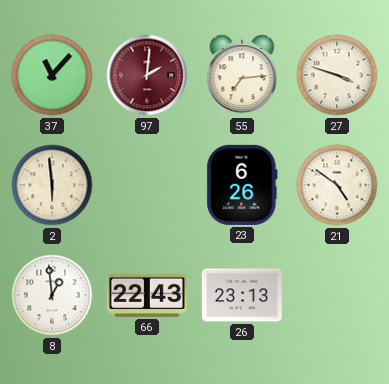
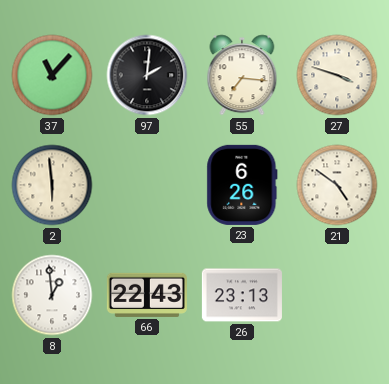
97 dial: burgundy -> black (147, 75)
55: 7:14 -> 7:16 (242, 75)
